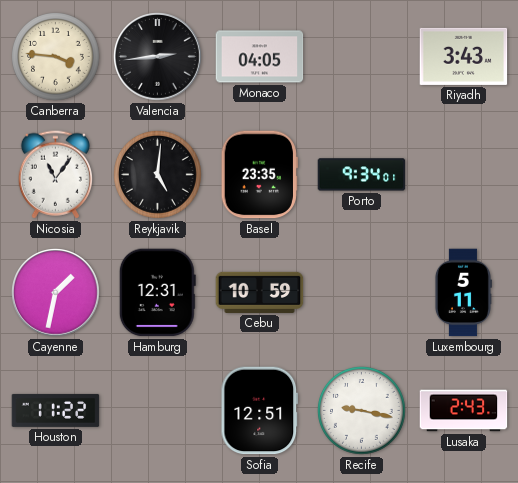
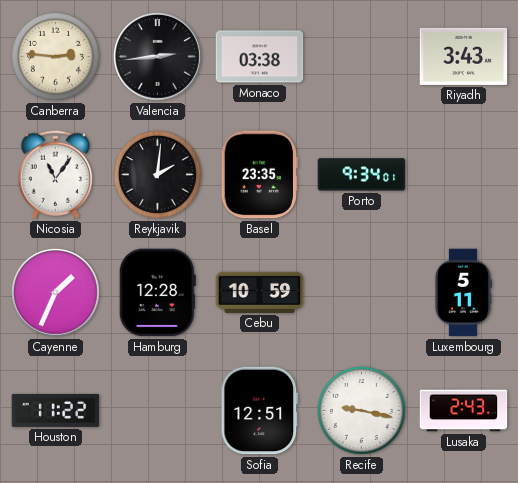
Canberra: 3:46 -> 2:46 (56, 57)
Monaco: 04:05 -> 03:38 (260, 57)
Reykjavik: 5:01 -> 2:01 (158, 175)
Cayenne: 1:32 -> 1:34 (56, 293)
Hamburg: 12:31 -> 12:28 (157, 293)
